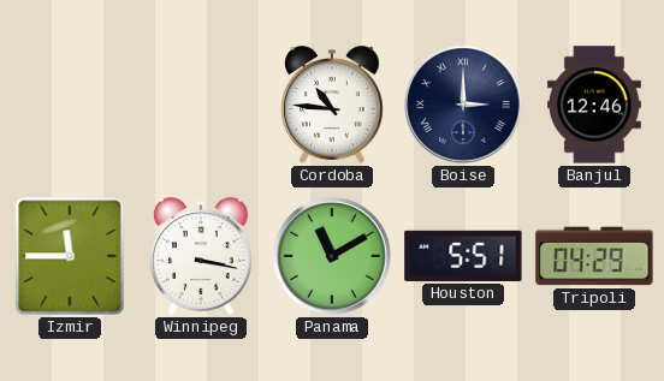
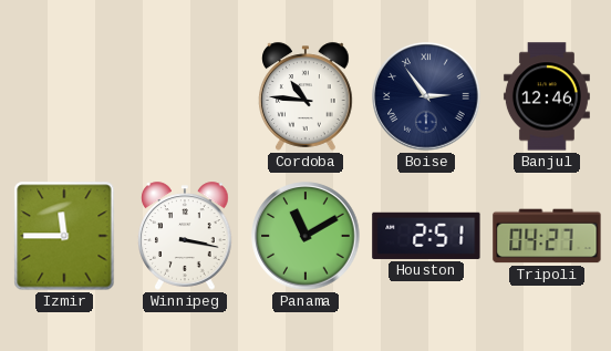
Boise: 3:00 -> 2:54 (426, 96)
Houston: 5:51 -> 2:51 (426, 236)
Tripoli: 04:29 -> 04:27 (547, 236)
